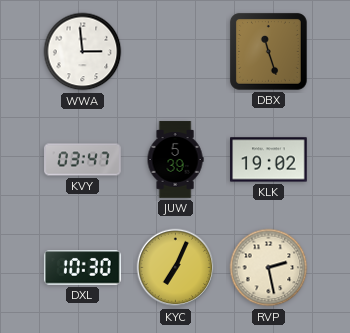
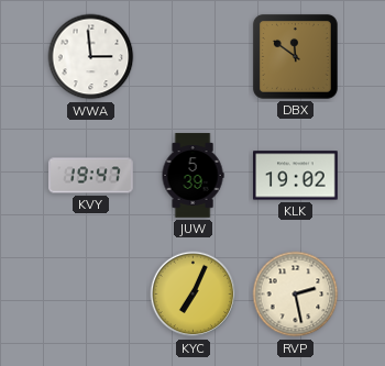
DBX: 11:27 -> 11:51 (295, 56)
KVY: 03:47 -> 19:47 (91, 176)
DXL: 10:30 -> none (82, 268)
